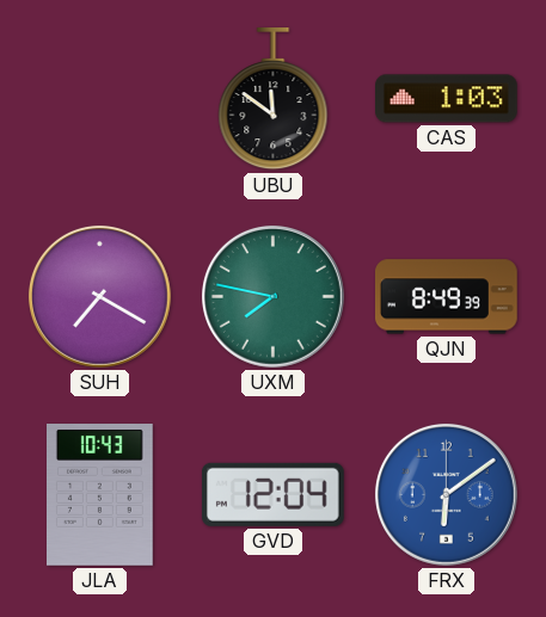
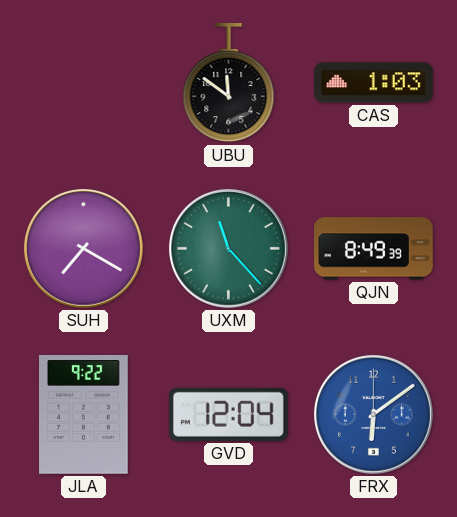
UXM: 7:47 -> 11:23 (228, 248)
JLA: 10:43 -> 9:22 (84, 415)
